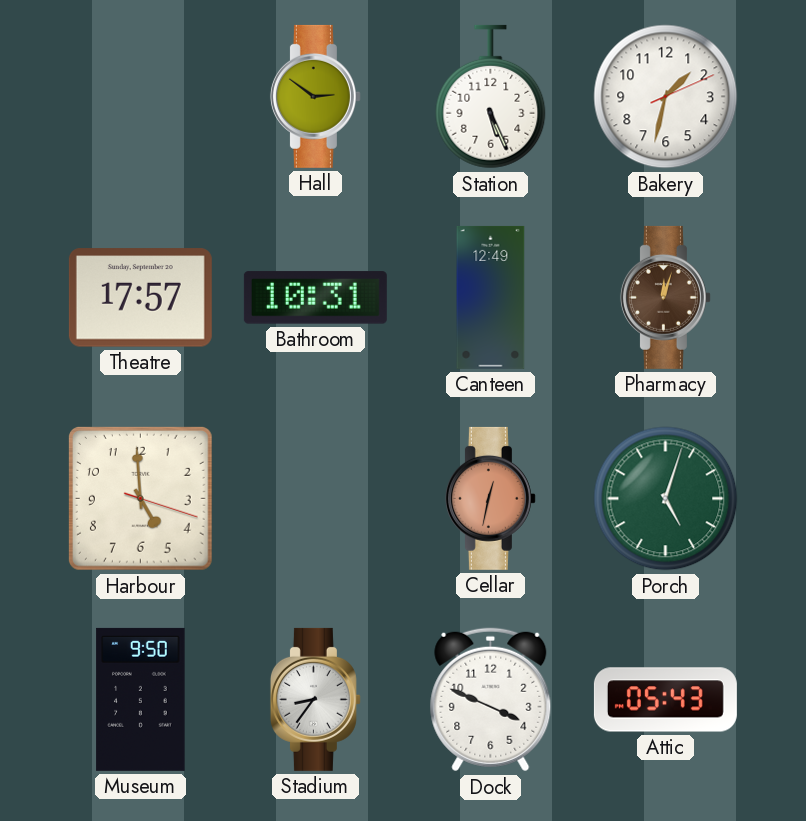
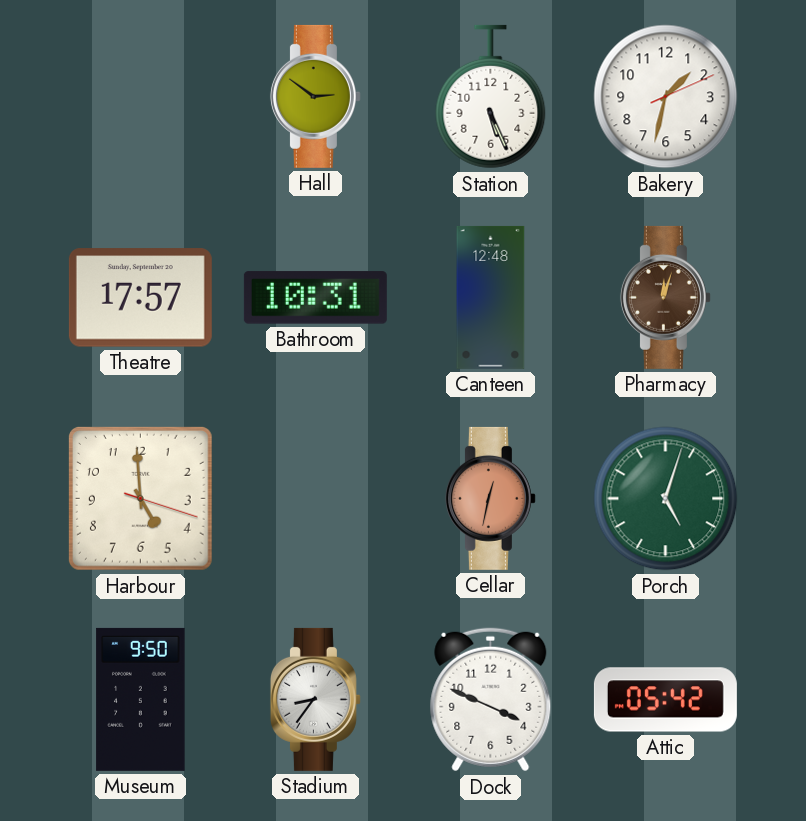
Canteen: 12:49 -> 12:48 (491, 297)
Attic: 05:43 -> 05:42 (665, 700)
